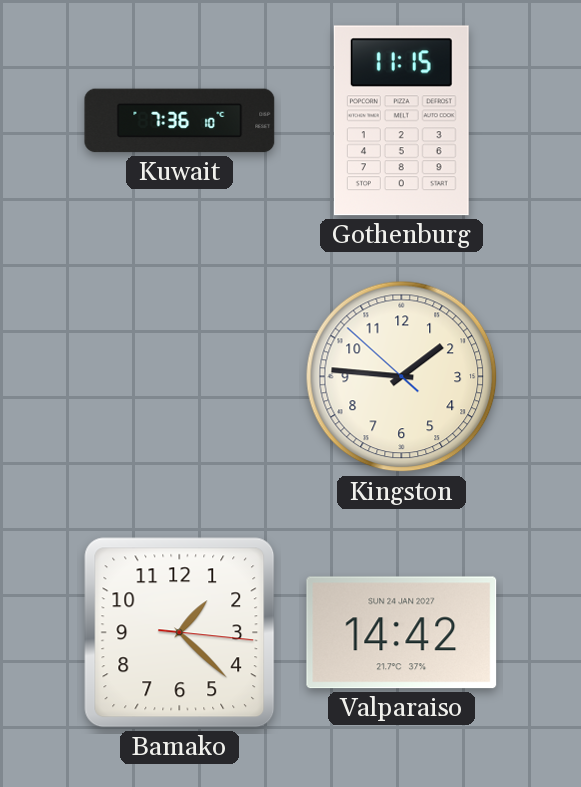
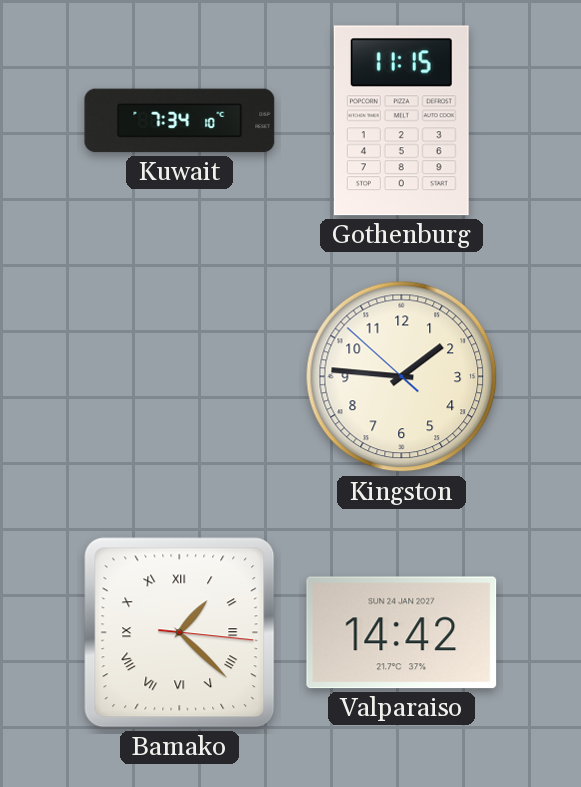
Kuwait: 7:36 -> 7:34 (180, 121)
Bamako numerals: Arabic -> Roman (180, 633)
